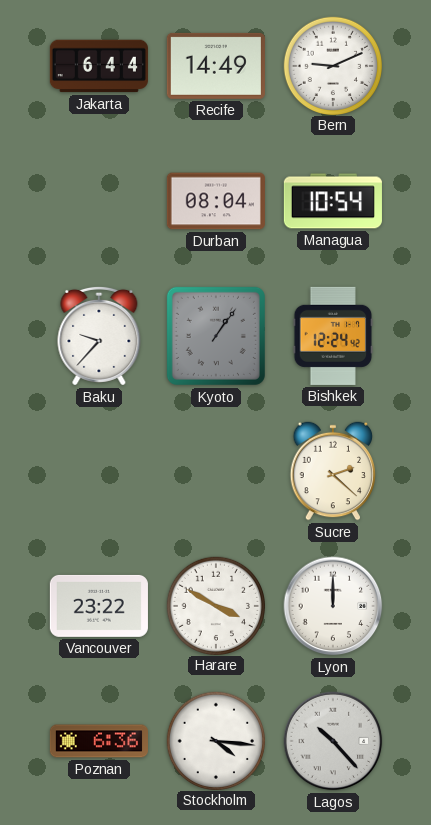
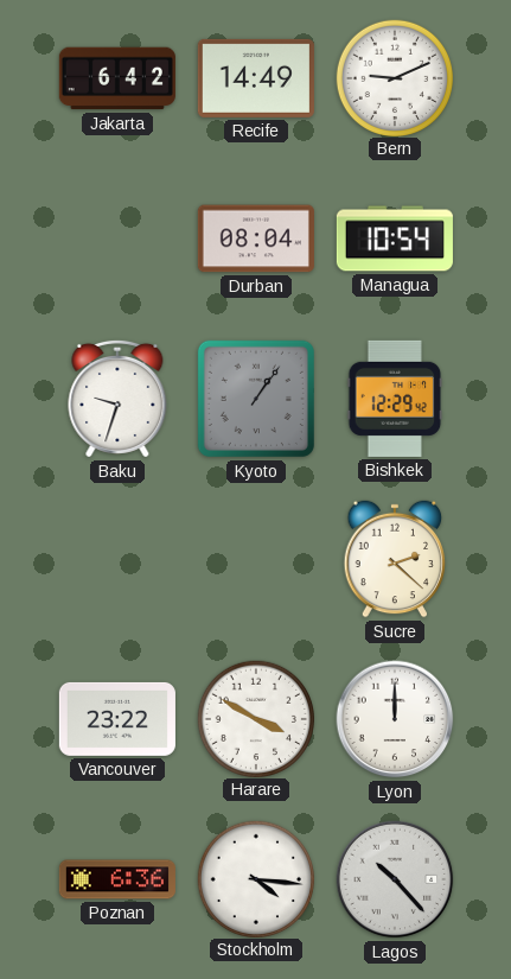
Jakarta: 6:44 -> 6:42 (117, 78)
Baku: 9:37 -> 9:33 (117, 399)
Bishkek: 12:24 -> 12:29 (395, 399)
